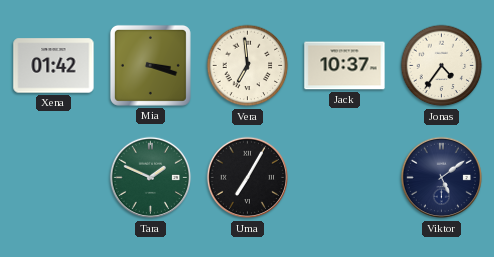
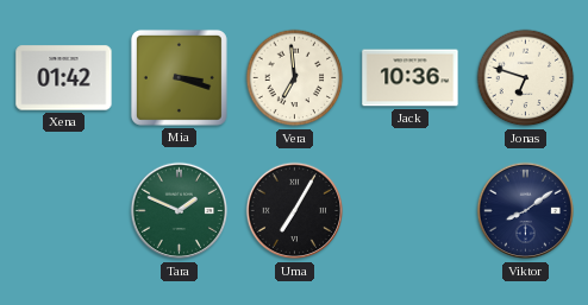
Jack: 10:37 -> 10:36 (411, 78)
Jonas: 4:36 -> 6:48 (526, 78)
Viktor: 5:09 -> 8:09 (526, 211)
